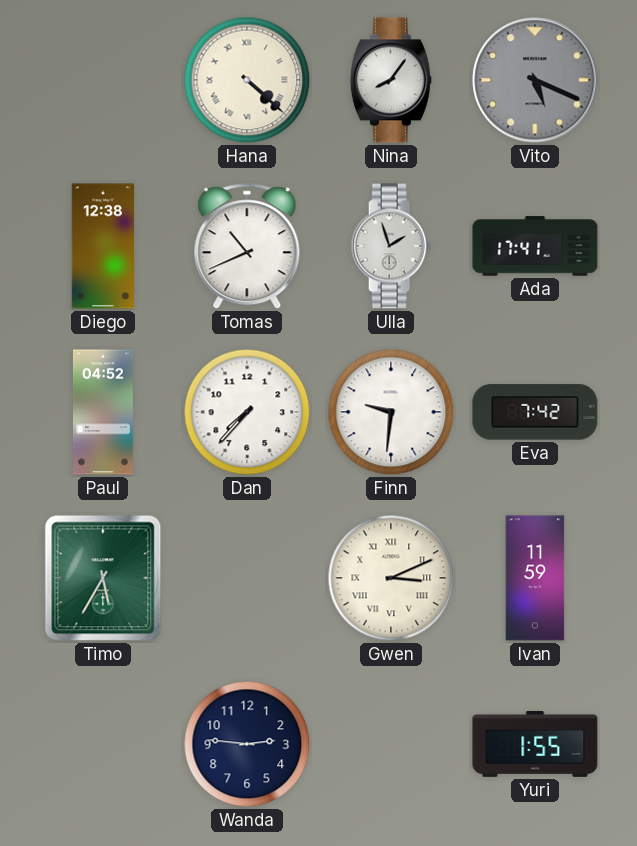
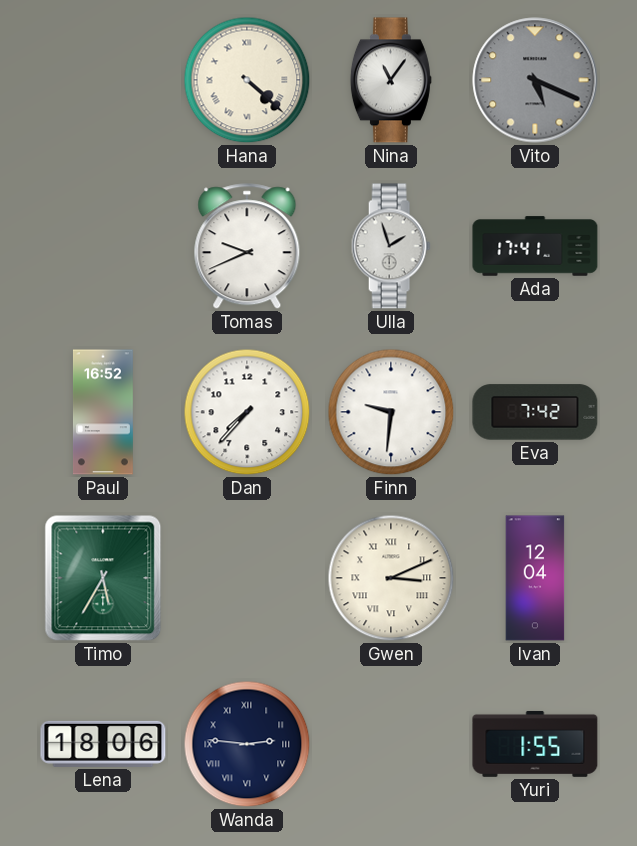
Nina: 8:06 -> 11:06 (391, 80)
Diego: 12:38 -> none (103, 246)
Tomas: 10:41 -> 9:41 (247, 247)
Paul: 04:52 -> 16:52 (103, 412)
Ivan: 11:59 -> 12:04 (535, 578)
Lena: none -> 18:06 (103, 744)
Wanda numerals: Arabic -> Roman (247, 744)
